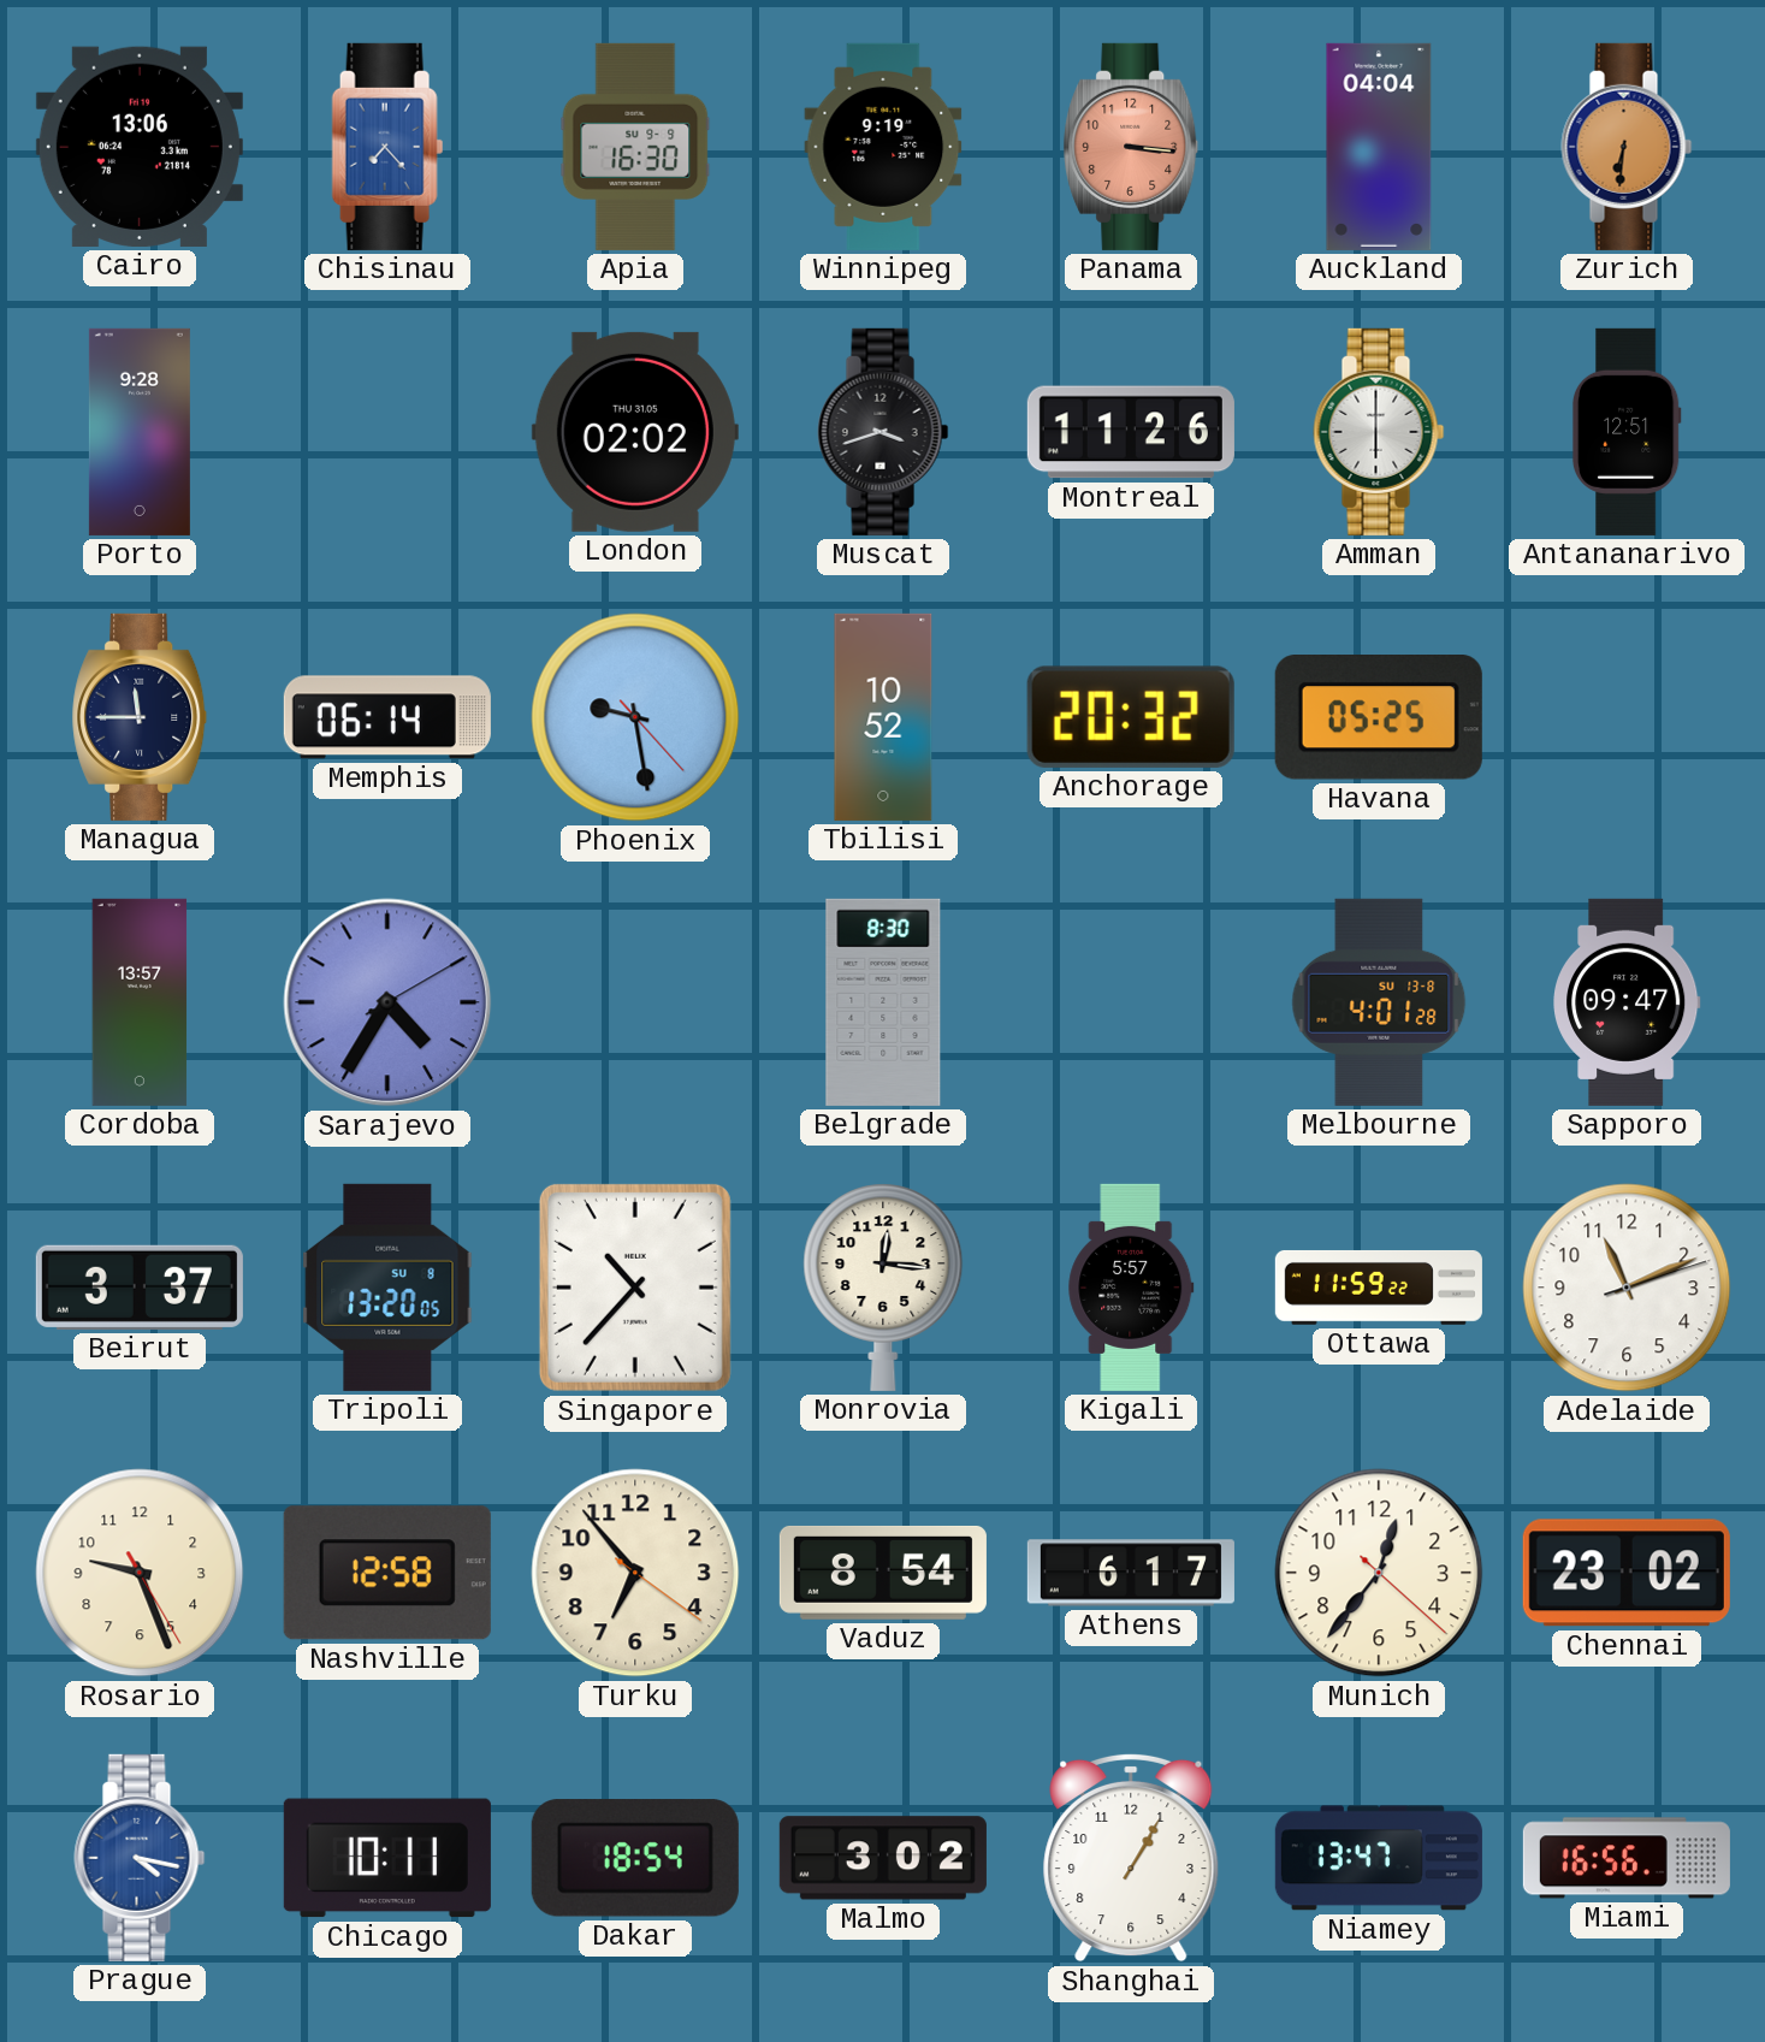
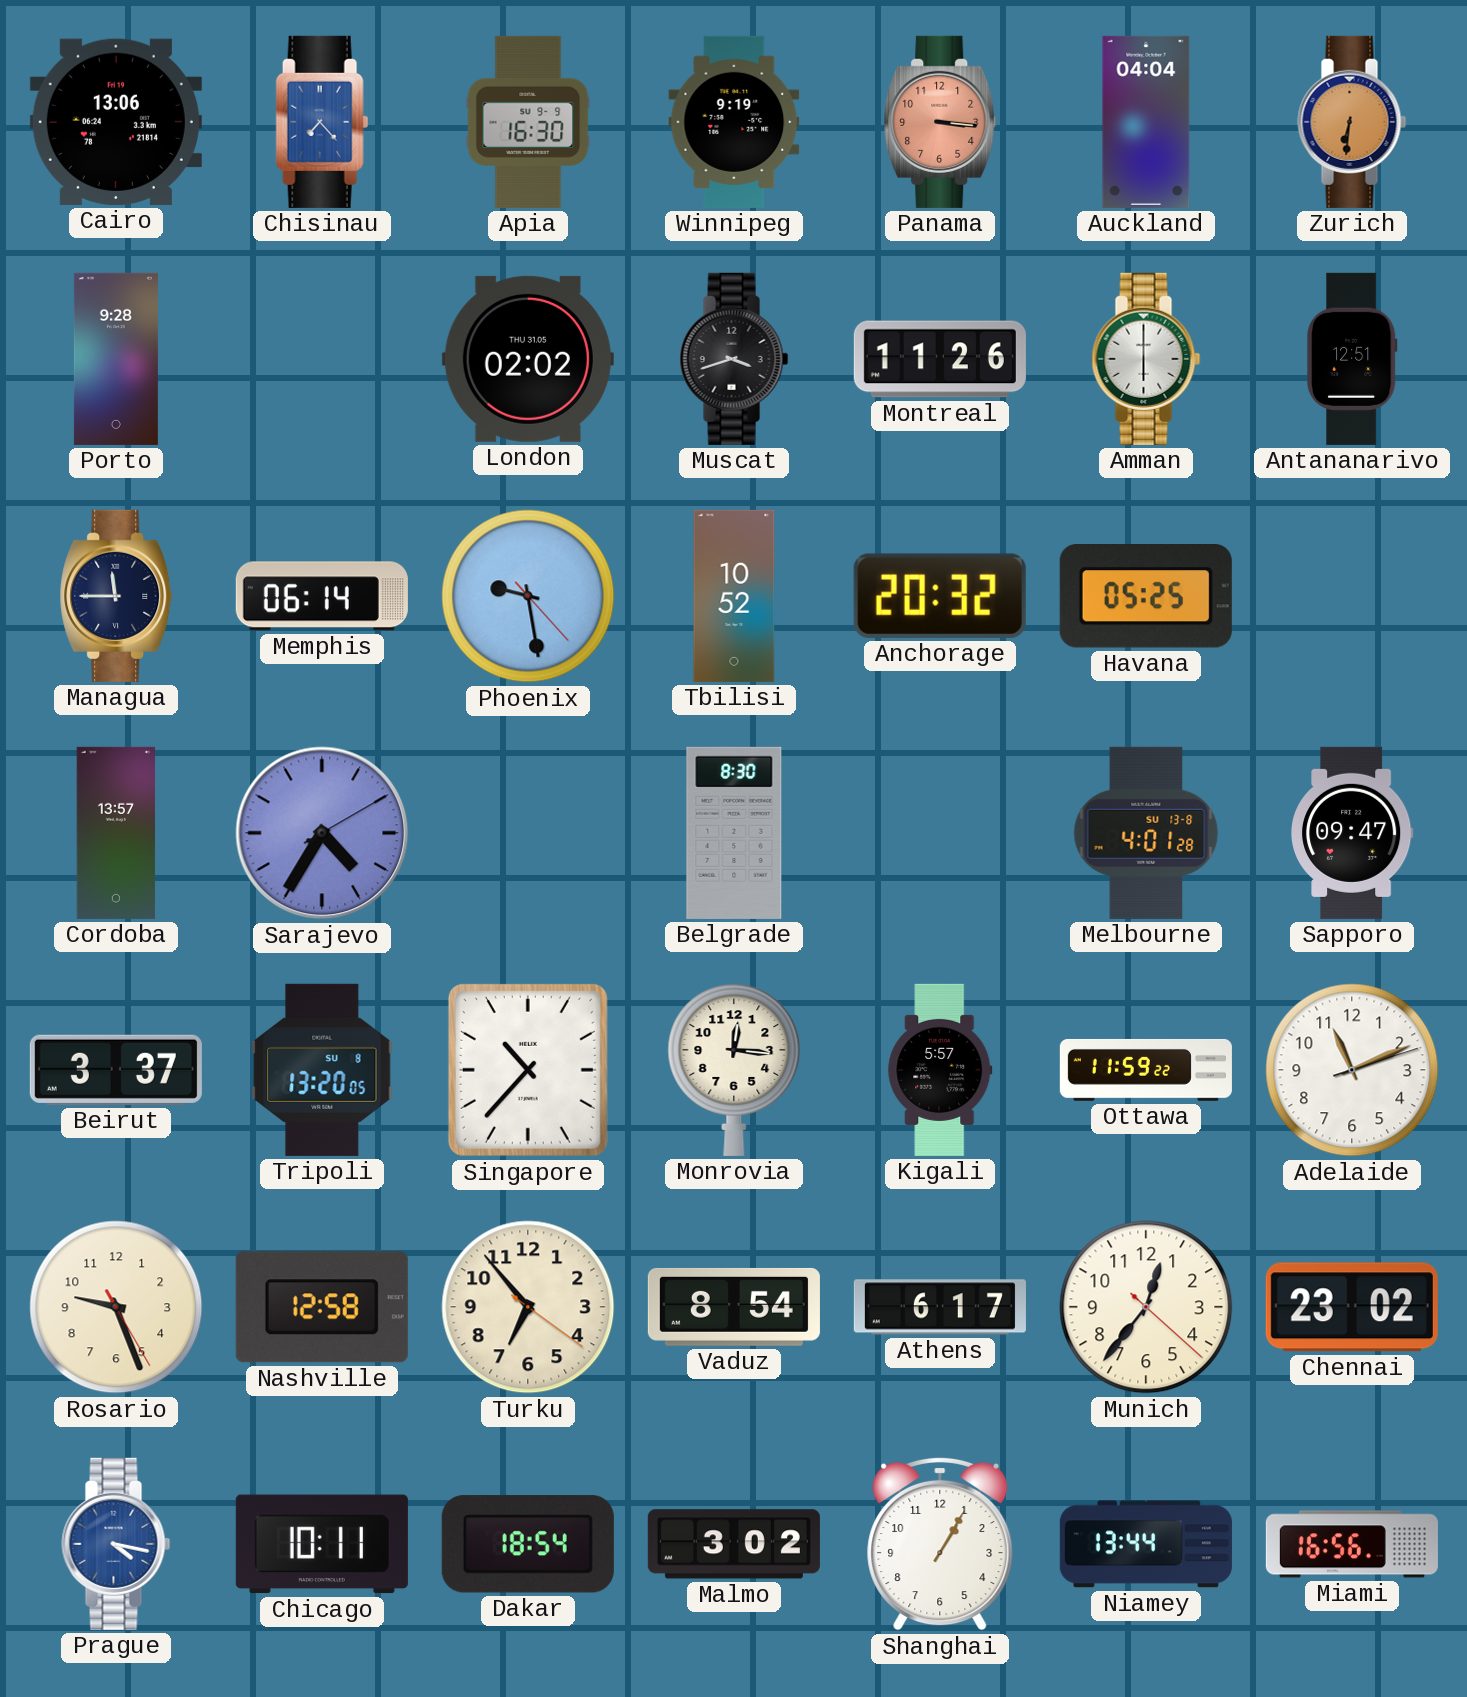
Niamey: 13:47 -> 13:44 (1146, 1544)
